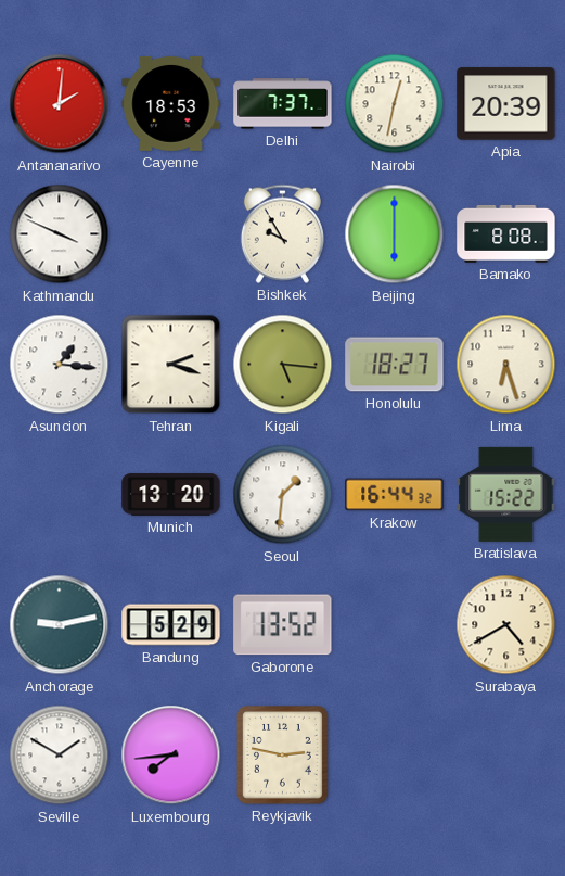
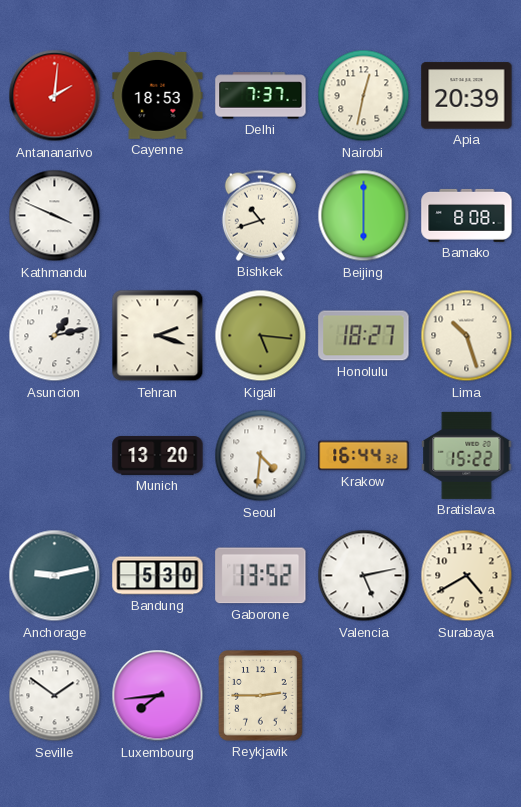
Bishkek: 9:55 -> 10:42 (260, 215)
Asuncion: 1:16 -> 1:13 (55, 336)
Lima: 6:27 -> 10:27 (467, 336)
Seoul: 1:31 -> 4:31 (261, 456)
Bandung: 5:29 -> 5:30 (158, 576)
Valencia: none -> 5:13 (364, 576)
Seville: 1:50 -> 1:51 (55, 696)
Reykjavik: 2:47 -> 2:45 (261, 696)
